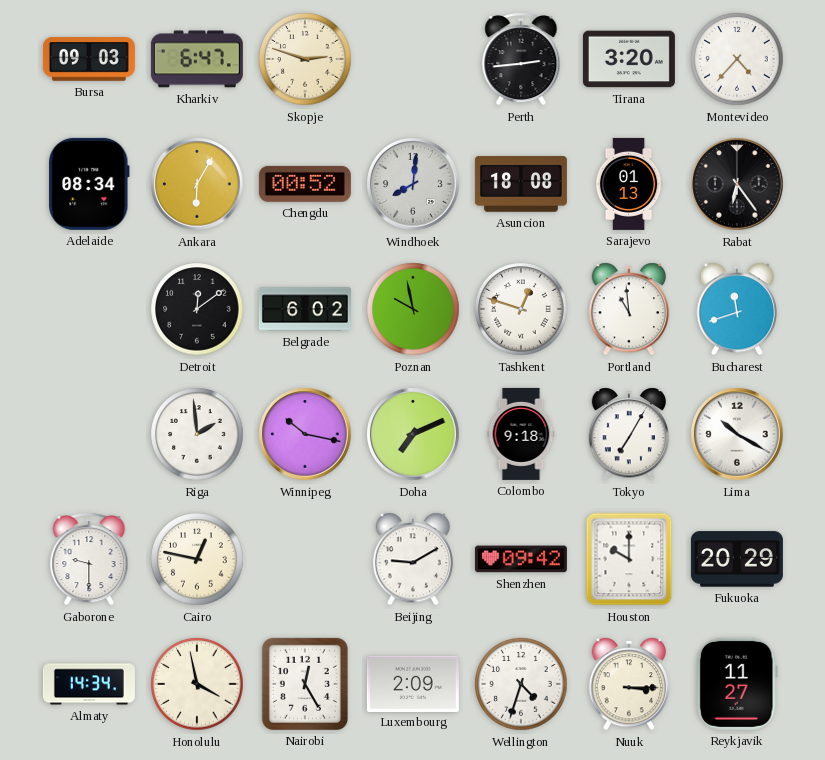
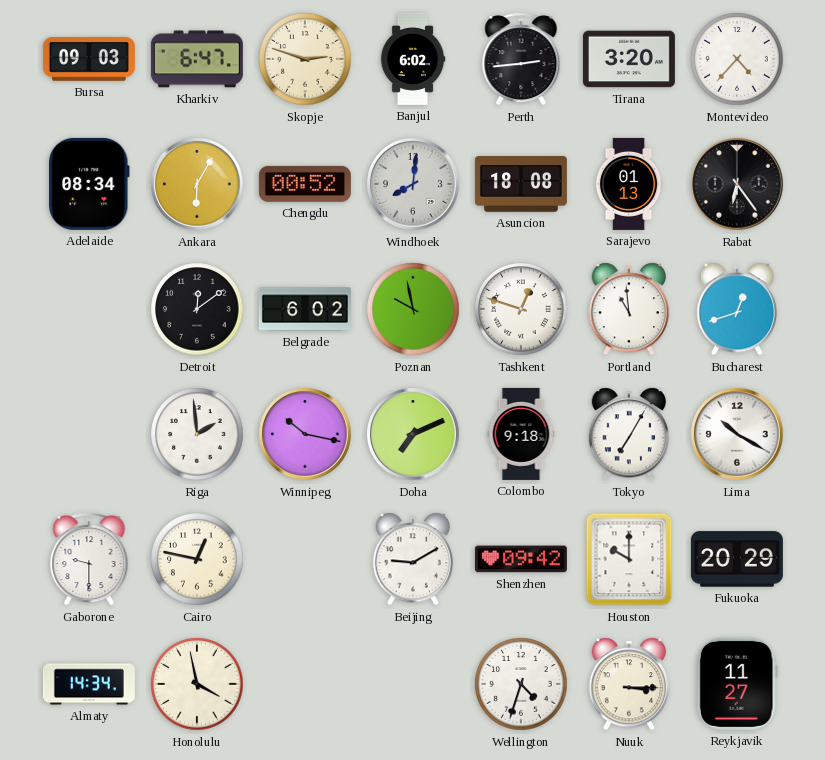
Banjul: none -> 6:02 (413, 59)
Bucharest: 11:42 -> 12:42 (737, 309)
Nairobi: 12:25 -> none (305, 684)
Luxembourg: 2:09 -> none (413, 683)
